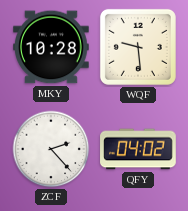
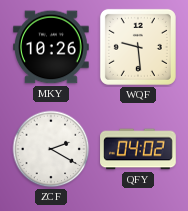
MKY: 10:28 -> 10:26 (52, 47)
ZCF: 2:23 -> 2:20 (51, 149)
